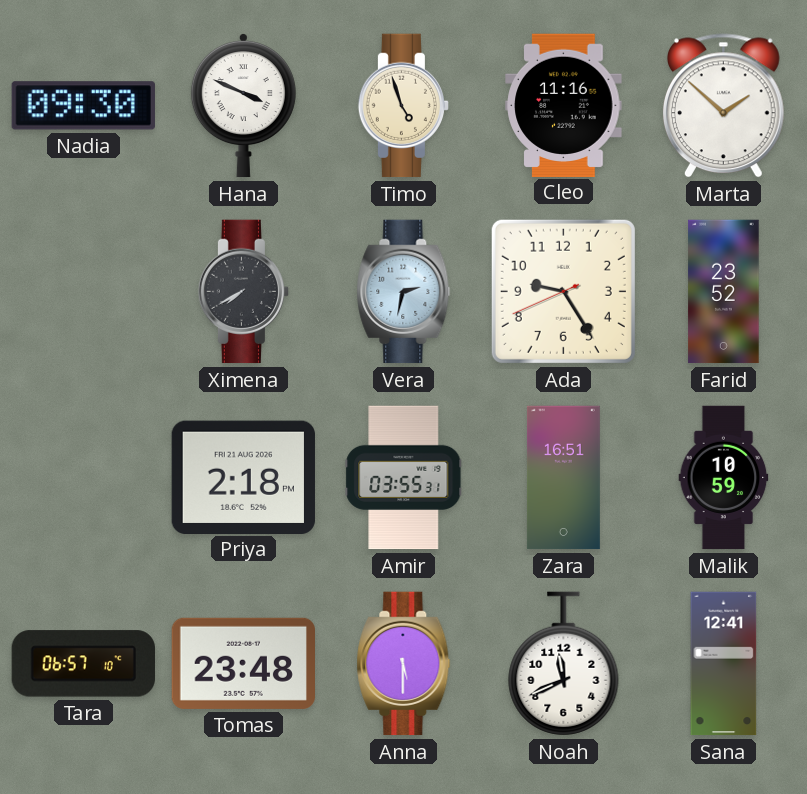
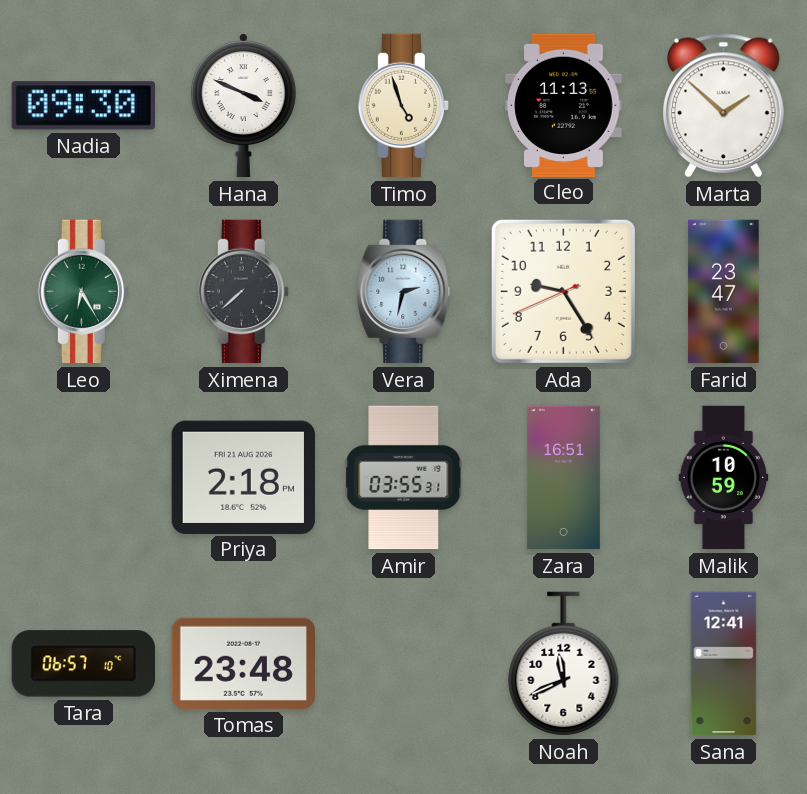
Cleo: 11:16 -> 11:13 (564, 105)
Leo: none -> 6:25 (83, 292)
Ximena: 7:40 -> 7:38 (243, 292)
Farid: 23:52 -> 23:47 (724, 292)
Anna: 5:30 -> none (404, 664)
